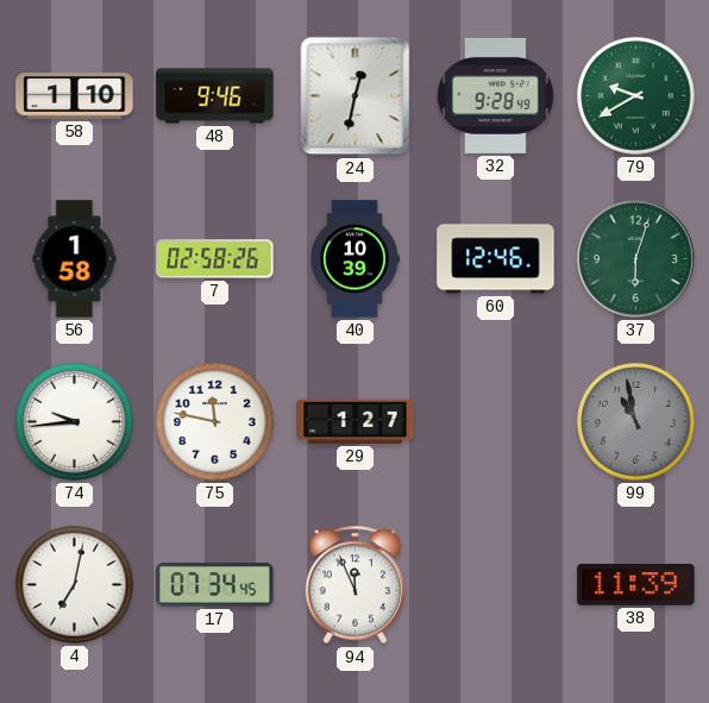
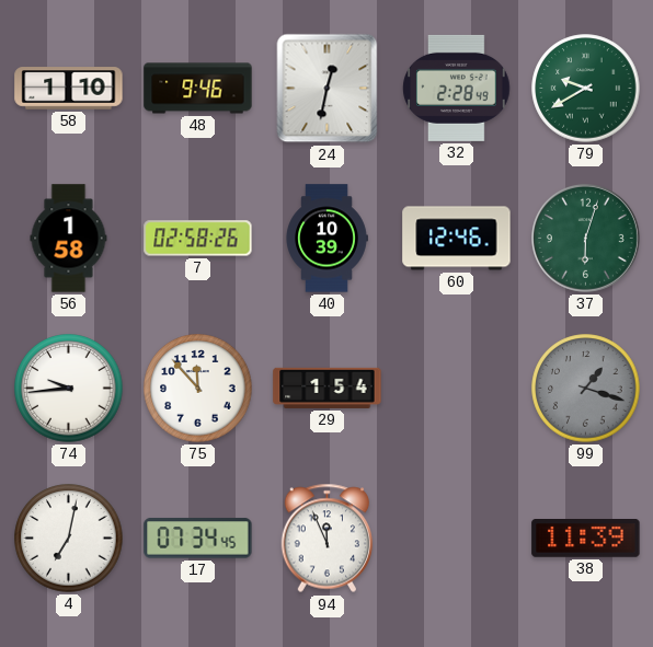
32: 9:28 -> 2:28 (457, 88)
75: 11:47 -> 11:53 (198, 389)
29: 1:27 -> 1:54 (328, 388)
99: 10:58 -> 1:18 (586, 389)
